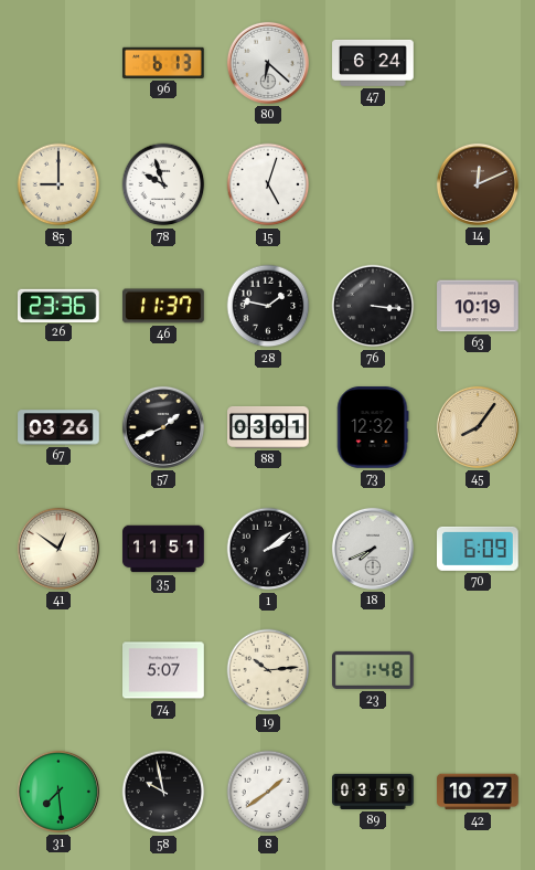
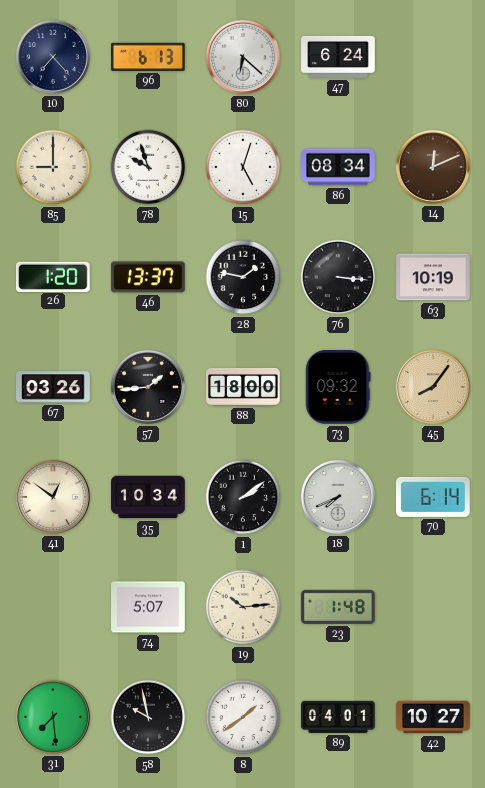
10: none -> 7:23 (53, 57)
86: none -> 08:34 (338, 167)
26: 23:36 -> 1:20 (54, 276)
46: 11:37 -> 13:37 (149, 277)
57: 1:41 -> 1:44 (148, 387)
88: 03:01 -> 18:00 (243, 387)
73: 12:32 -> 09:32 (338, 388)
35: 11:51 -> 10:34 (148, 497)
70: 6:09 -> 6:14 (434, 497)
89: 03:59 -> 04:01 (338, 717)
